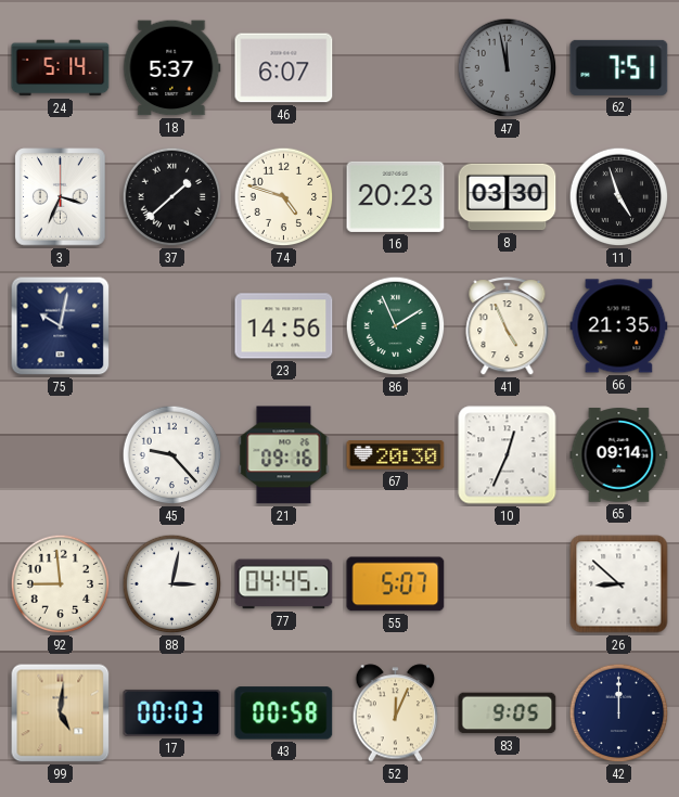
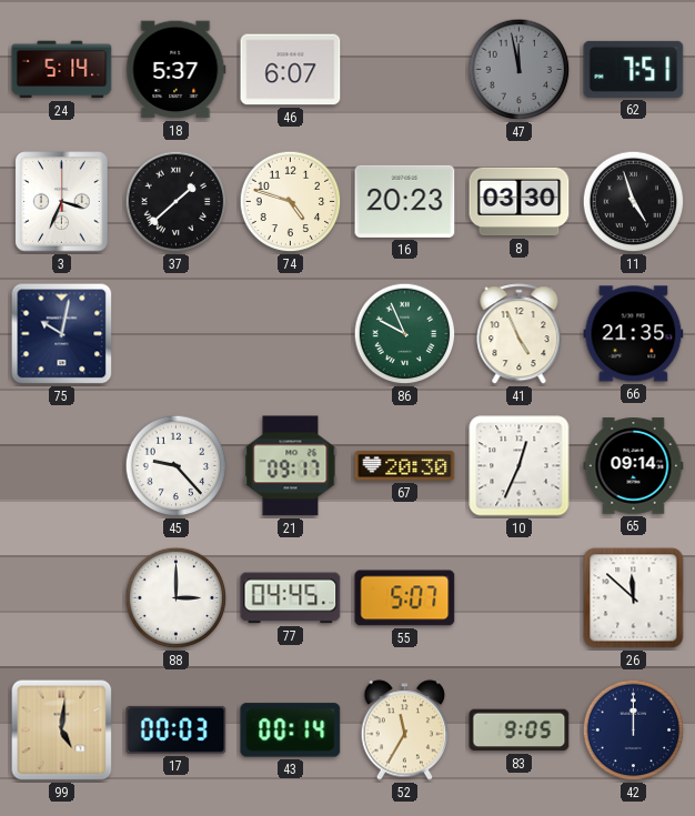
23: 14:56 -> none (284, 326)
86: 1:56 -> 9:56 (405, 334)
21: 09:16 -> 09:17 (291, 466)
92: 8:59 -> none (61, 584)
88: 3:02 -> 3:00 (177, 598)
26: 8:52 -> 11:52 (634, 598)
43: 00:58 -> 00:14 (291, 731)
52: 12:04 -> 11:35 (405, 731)
